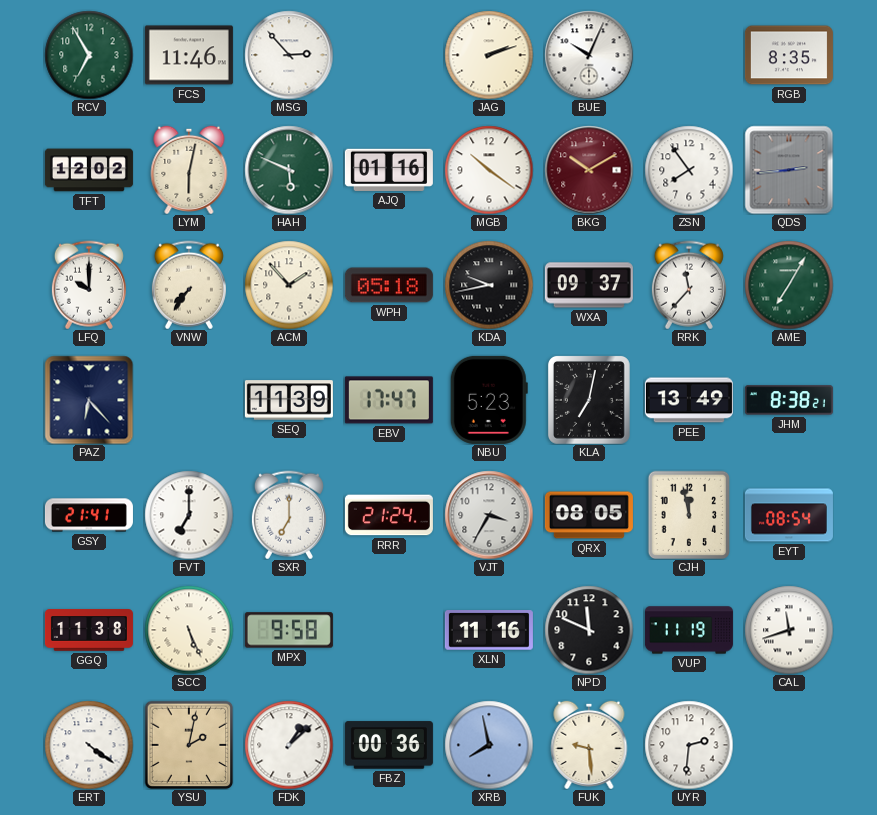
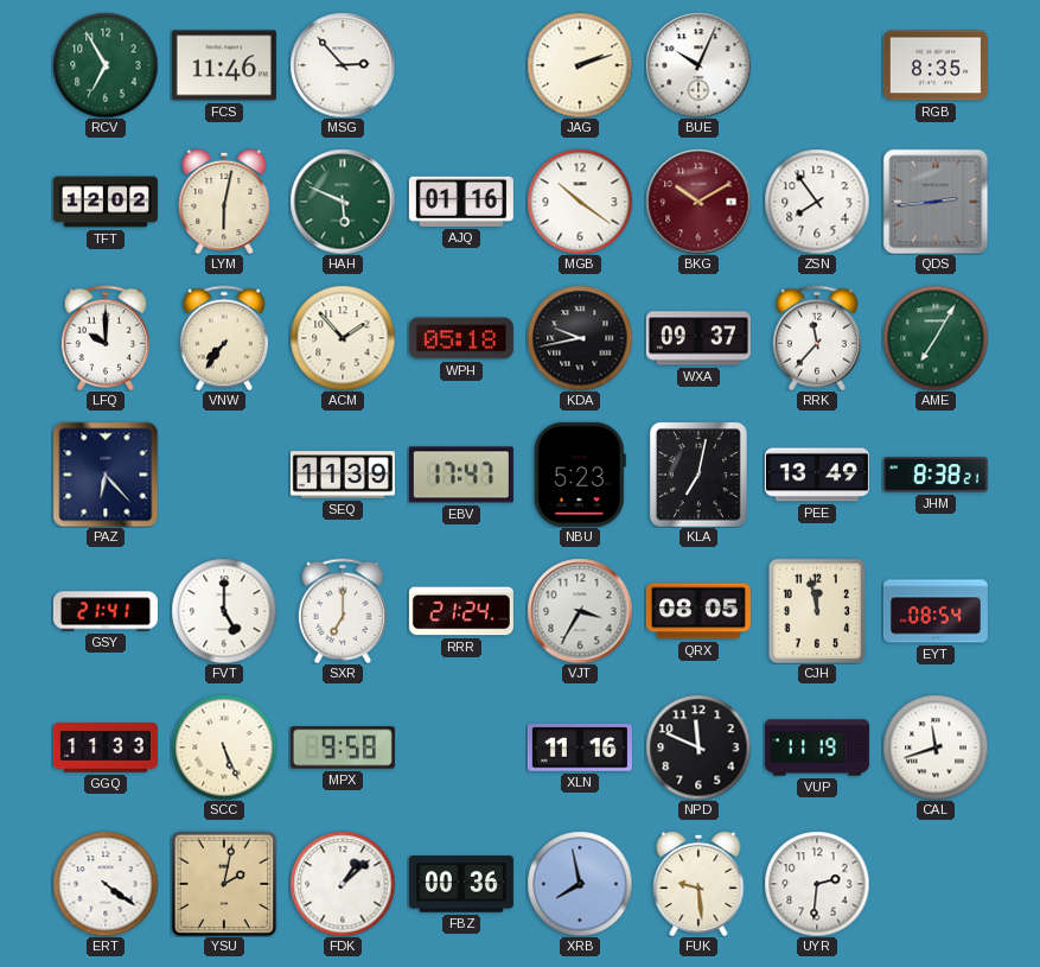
FVT: 7:00 -> 5:00 (224, 611)
GGQ: 11:38 -> 11:33 (106, 747)
